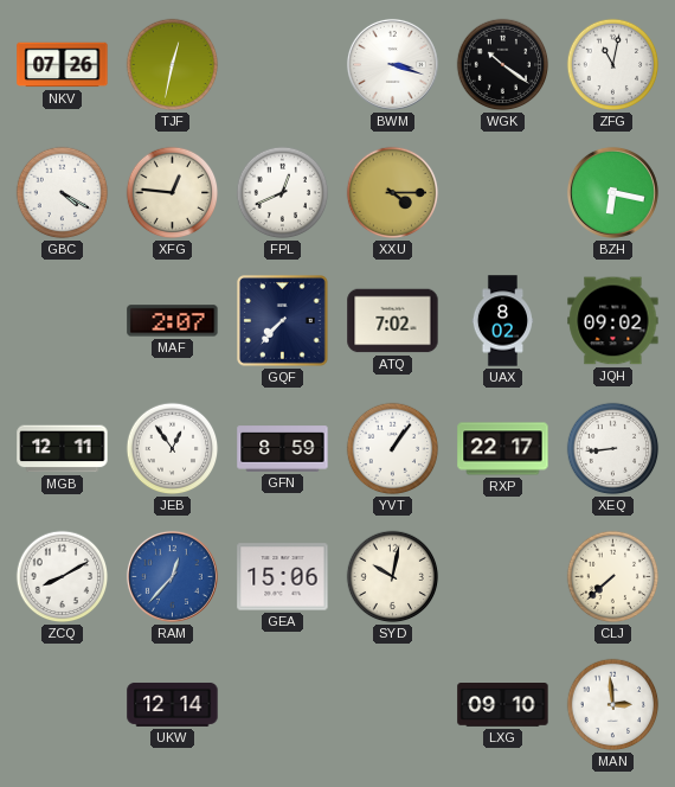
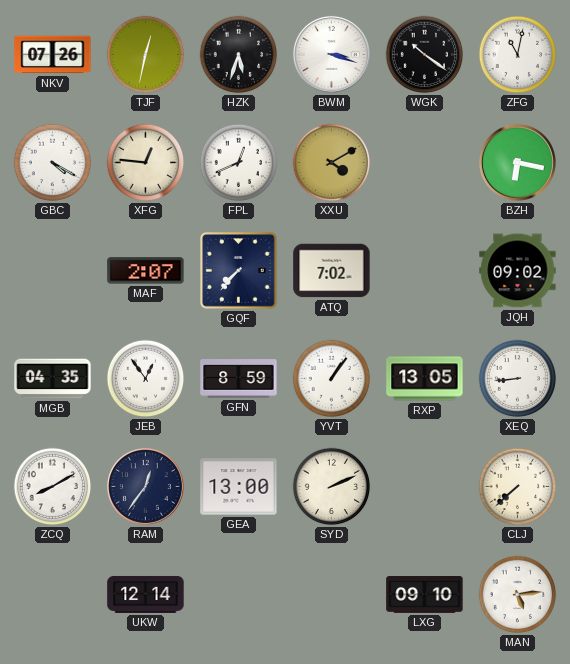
HZK: none -> 5:33 (239, 55)
XXU: 4:15 -> 4:10 (332, 163)
UAX: 8:02 -> none (503, 321)
MGB: 12:11 -> 04:35 (53, 379)
RXP: 22:17 -> 13:05 (425, 379)
RAM: 12:37 -> 12:36 (145, 486)
RAM dial: blue -> navy (145, 486)
GEA: 15:06 -> 13:00 (239, 487)
SYD: 10:02 -> 2:11 (332, 487)
MAN: 2:59 -> 5:14 (518, 595)
